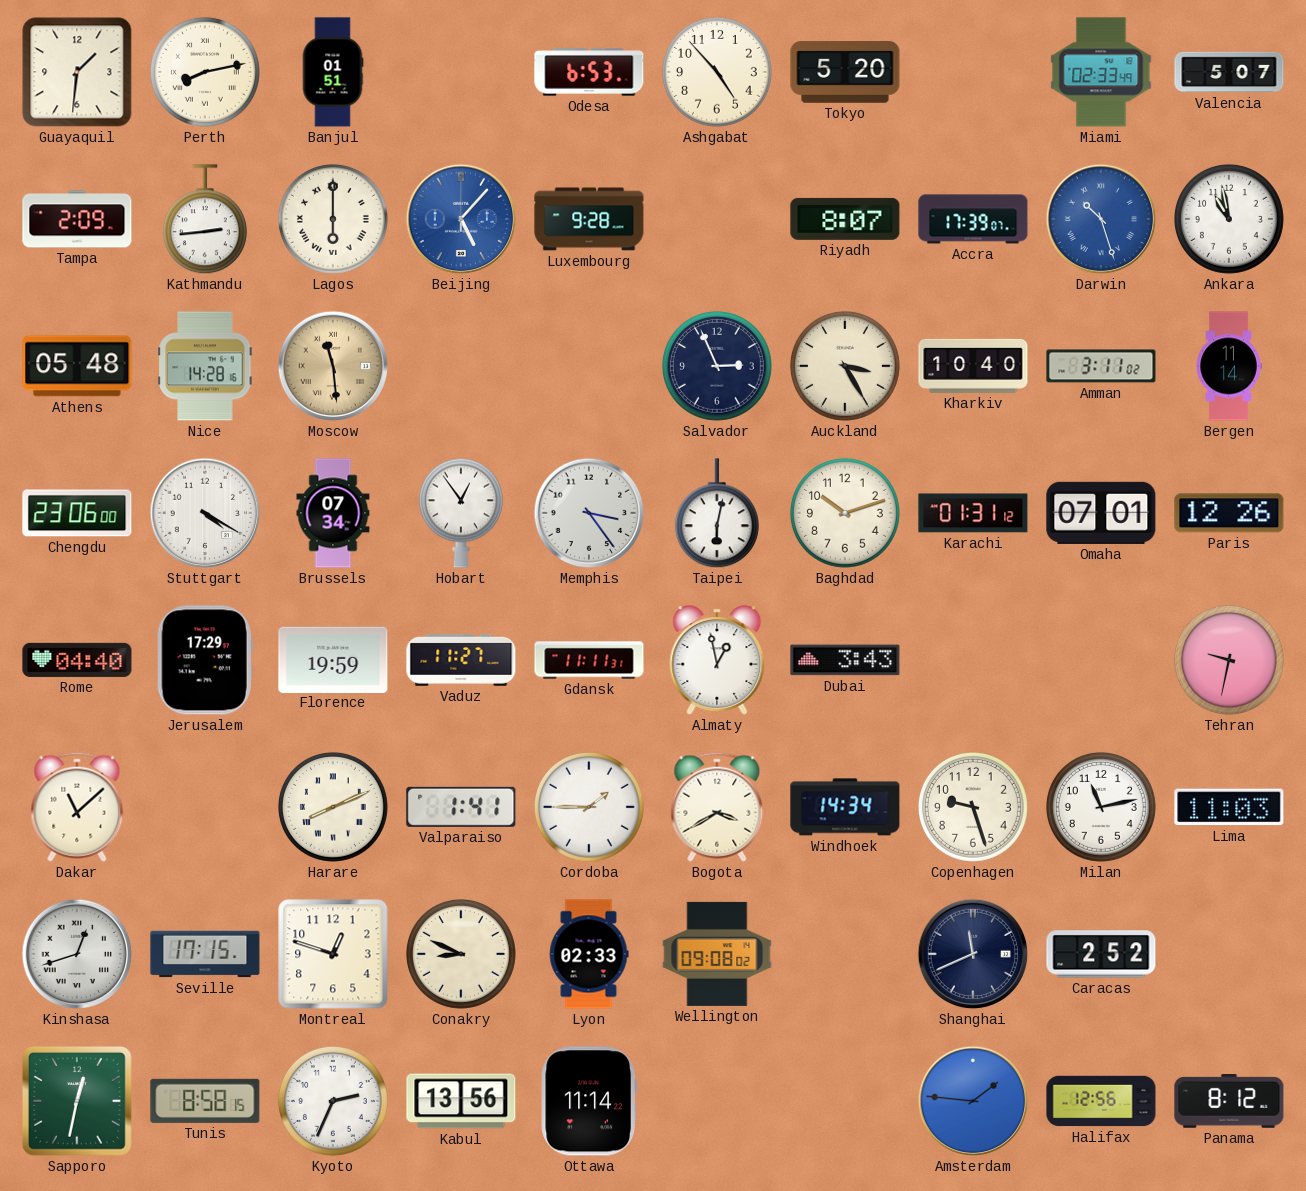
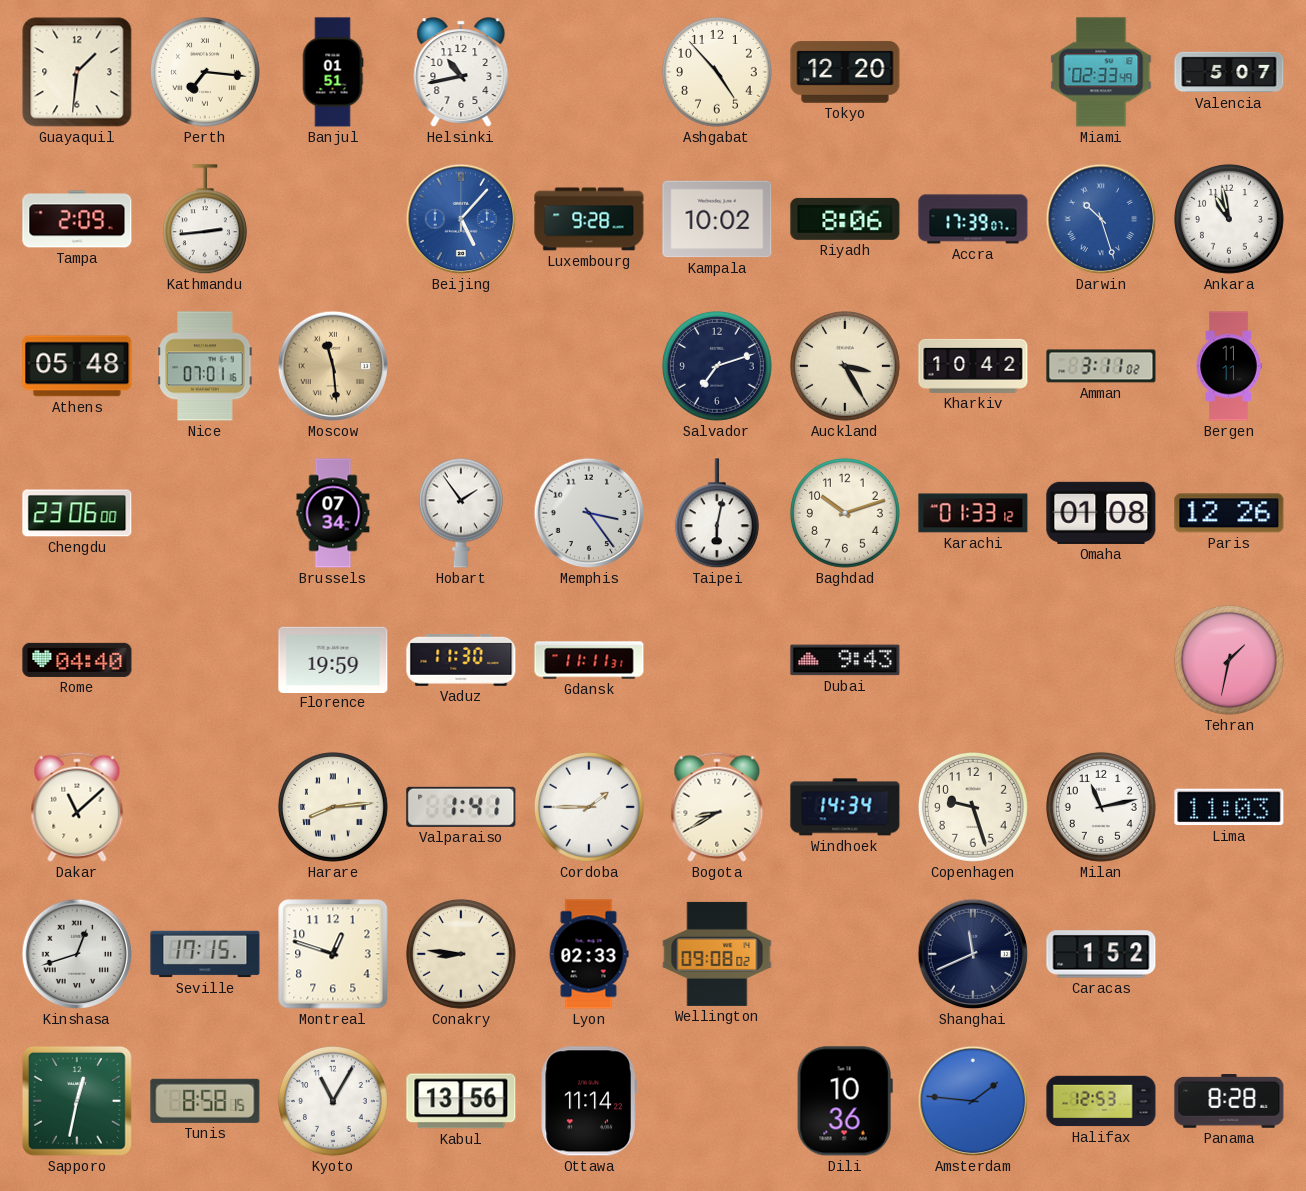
Perth: 8:13 -> 7:16 (205, 72)
Helsinki: none -> 10:43 (461, 72)
Odesa: 6:53 -> none (589, 72)
Tokyo: 5:20 -> 12:20 (845, 72)
Lagos: 6:00 -> none (333, 219)
Kampala: none -> 10:02 (717, 219)
Riyadh: 8:07 -> 8:06 (845, 219)
Nice: 14:28 -> 07:01 (205, 366)
Salvador: 2:56 -> 7:12 (717, 366)
Kharkiv: 10:40 -> 10:42 (973, 366)
Bergen: 11:14 -> 11:11 (1229, 366)
Stuttgart: 4:20 -> none (205, 513)
Hobart: 12:54 -> 1:54 (461, 513)
Karachi: 01:31 -> 01:33 (973, 513)
Omaha: 07:01 -> 01:08 (1101, 513)
Jerusalem: 17:29 -> none (205, 660)
Vaduz: 11:27 -> 11:30 (461, 660)
Almaty: 12:58 -> none (717, 660)
Dubai: 3:43 -> 9:43 (845, 660)
Tehran: 9:32 -> 1:32 (1229, 660)
Harare: 8:11 -> 8:14 (333, 807)
Bogota: 3:40 -> 8:40 (717, 807)
Conakry: 8:49 -> 8:46 (461, 954)
Caracas: 2:52 -> 1:52 (1101, 954)
Kyoto: 2:34 -> 11:05 (333, 1101)
Dili: none -> 10:36 (845, 1101)
Halifax: 12:56 -> 12:53 (1101, 1101)
Panama: 8:12 -> 8:28 (1229, 1102)
